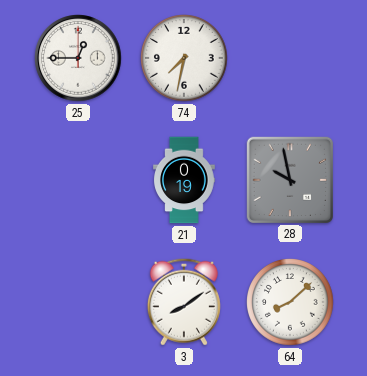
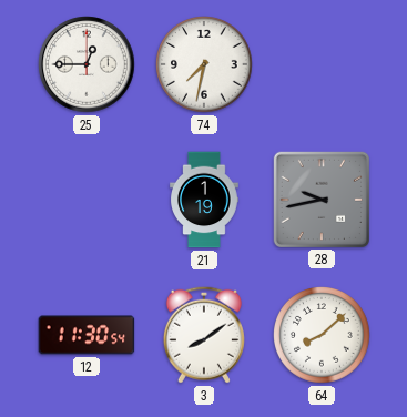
21: 0:19 -> 1:19 (204, 200)
28: 9:58 -> 9:43 (320, 199)
12: none -> 11:30 (87, 335)
